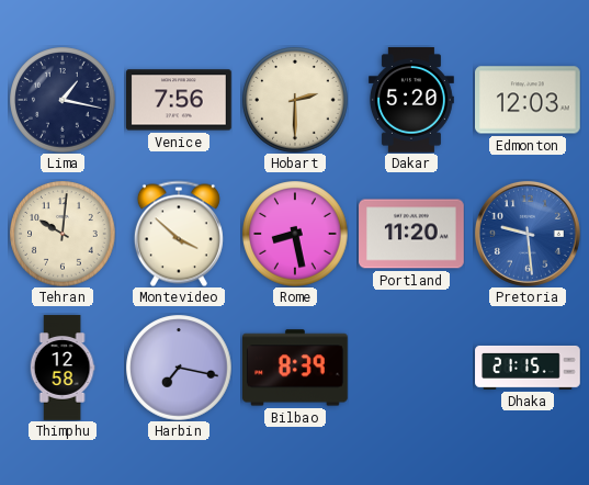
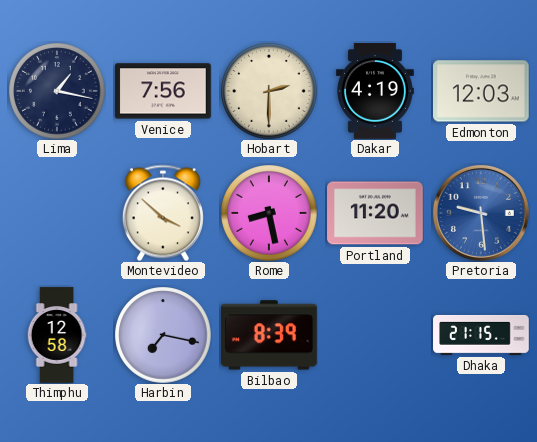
Dakar: 5:20 -> 4:19 (375, 91)
Tehran: 10:01 -> none (63, 234)
